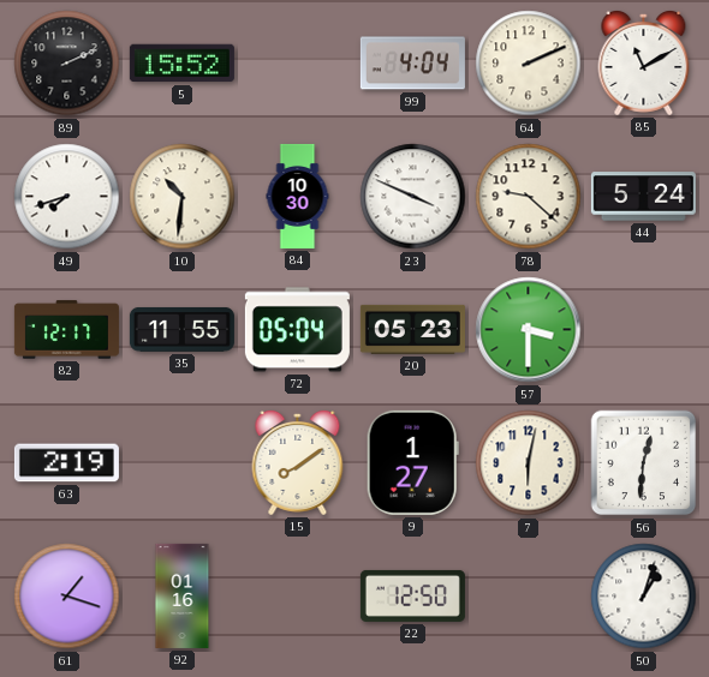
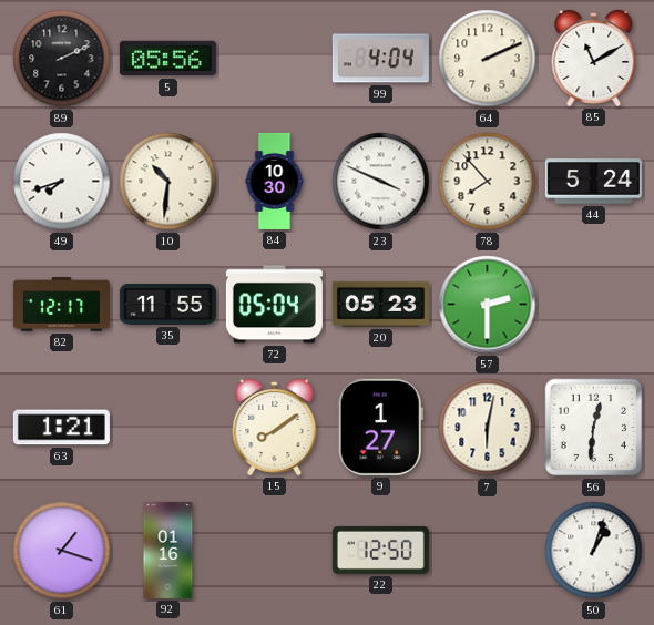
5: 15:52 -> 05:56 (167, 59)
78: 9:22 -> 7:53 (488, 182)
57: 3:30 -> 2:30 (488, 305)
63: 2:19 -> 1:21 (61, 428)
